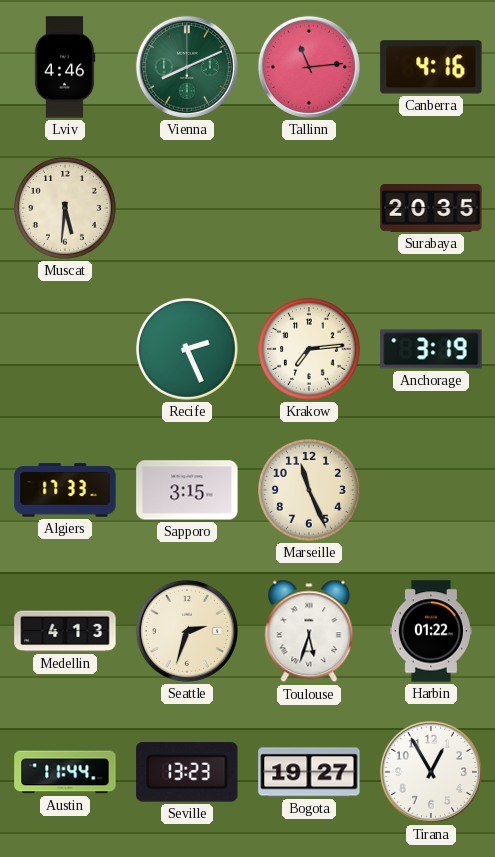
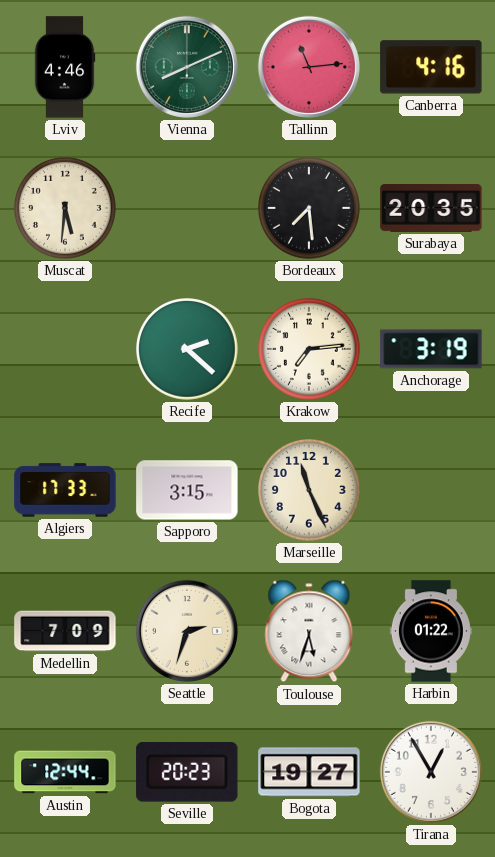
Bordeaux: none -> 7:29 (310, 209)
Recife: 2:26 -> 2:22 (188, 350)
Medellin: 4:13 -> 7:09 (65, 631)
Austin: 11:44 -> 12:44 (65, 772)
Seville: 13:23 -> 20:23 (187, 773)
